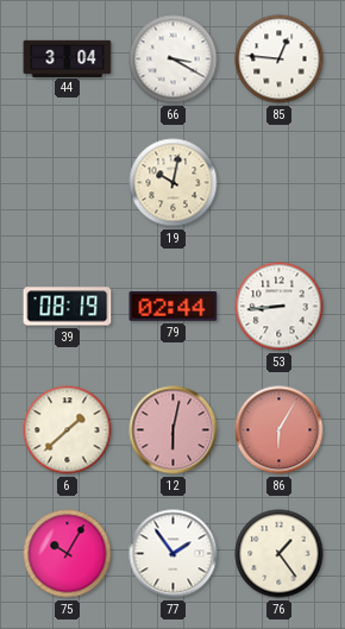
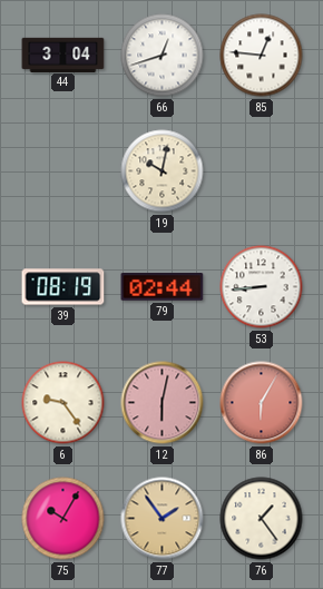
66: 3:20 -> 12:42 (163, 56)
6: 1:38 -> 9:24 (63, 403)
77 dial: white -> champagne (163, 519)
